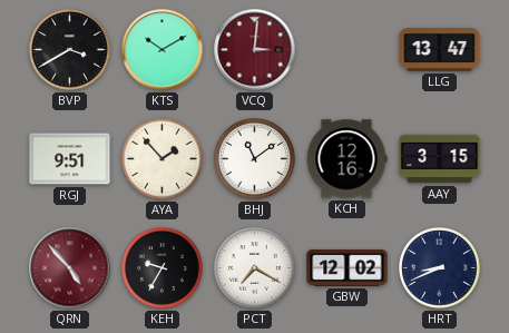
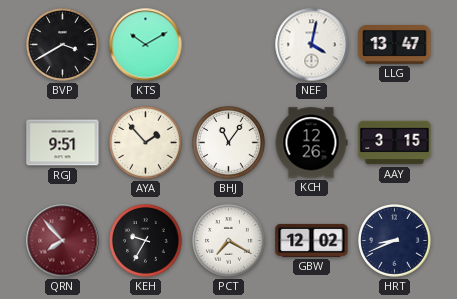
VCQ: 3:01 -> none (255, 50)
NEF: none -> 4:02 (312, 45)
BHJ: 11:09 -> 11:06 (229, 143)
KCH: 12:16 -> 12:26 (311, 143)
QRN: 4:53 -> 7:53 (63, 241)
